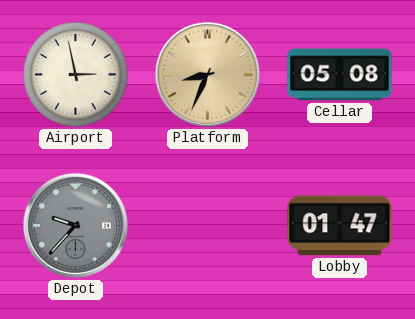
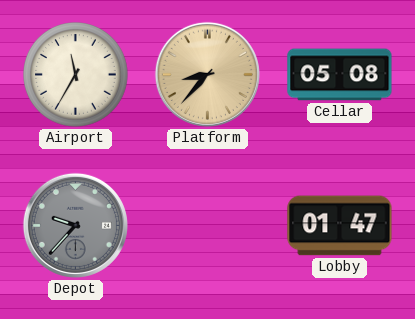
Airport: 2:58 -> 11:35 (76, 75)
Platform: 8:34 -> 8:37 (207, 74)
